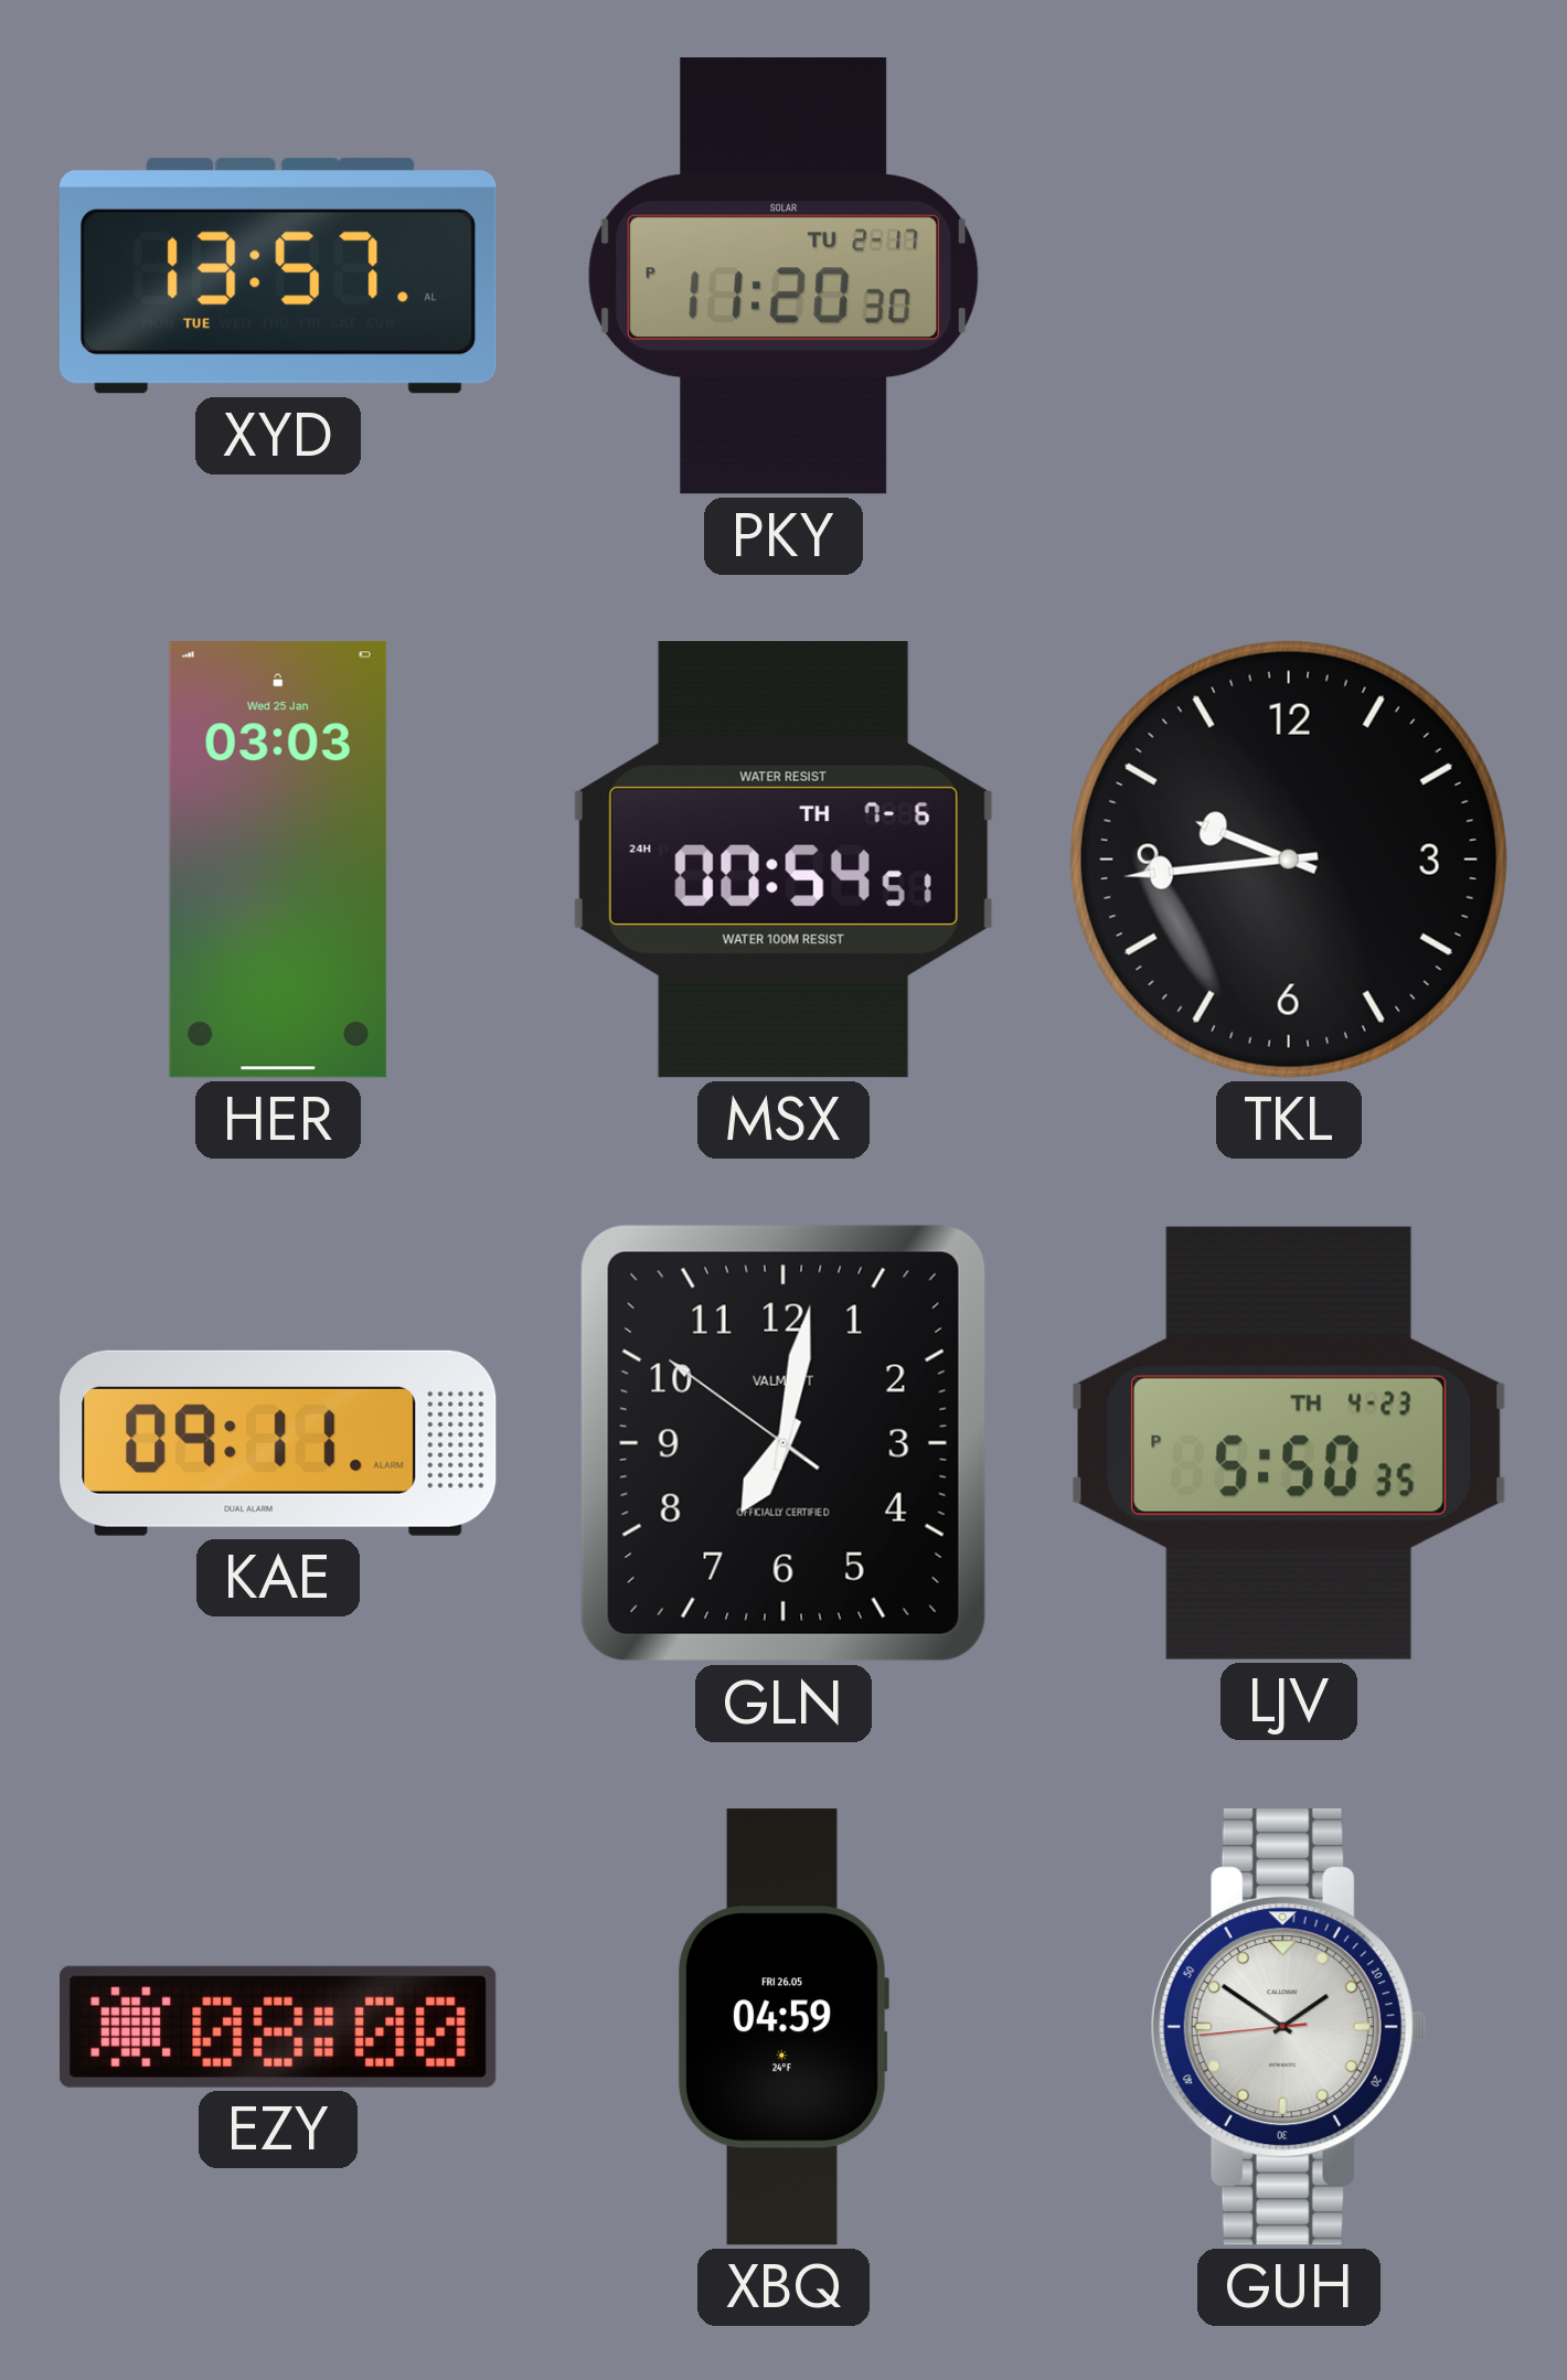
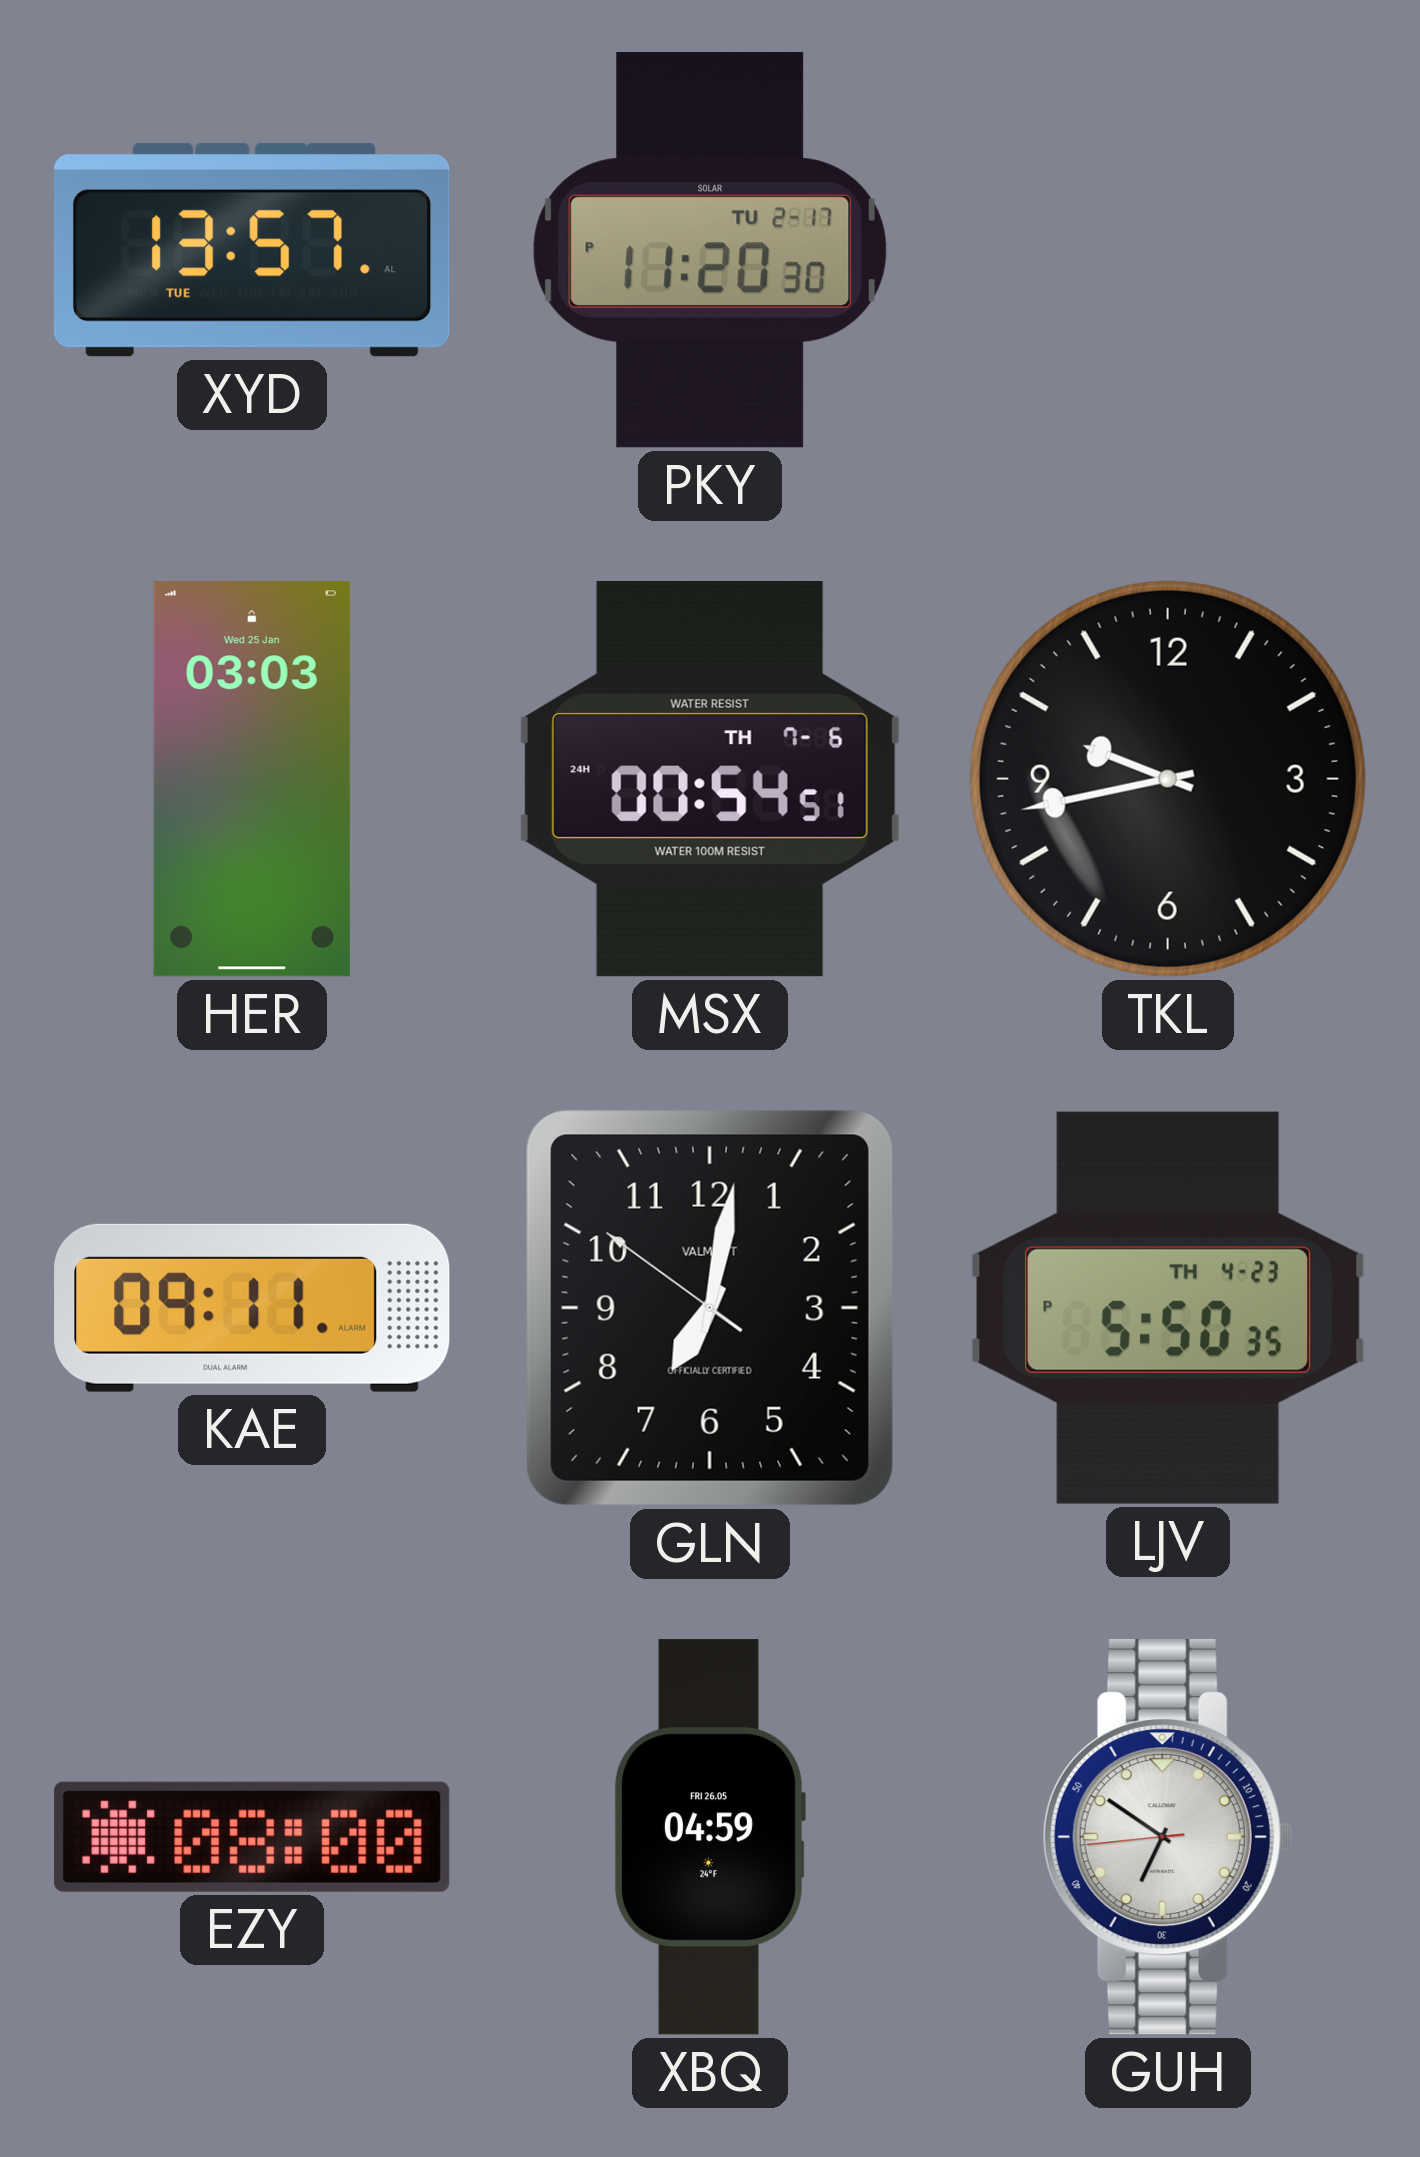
TKL: 9:44 -> 9:43 (1168, 779)
GUH: 1:50 -> 6:50 (1168, 1838)
